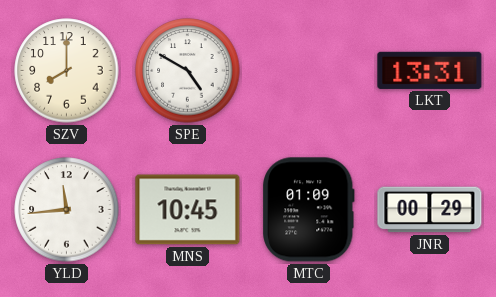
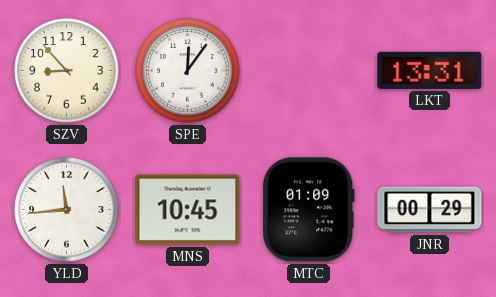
SZV: 8:00 -> 8:53 (67, 71)
SPE: 4:50 -> 12:06 (188, 71)
